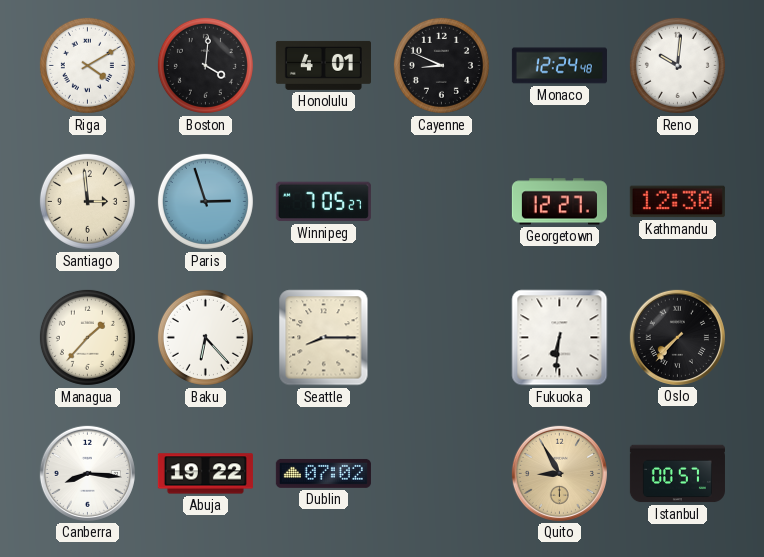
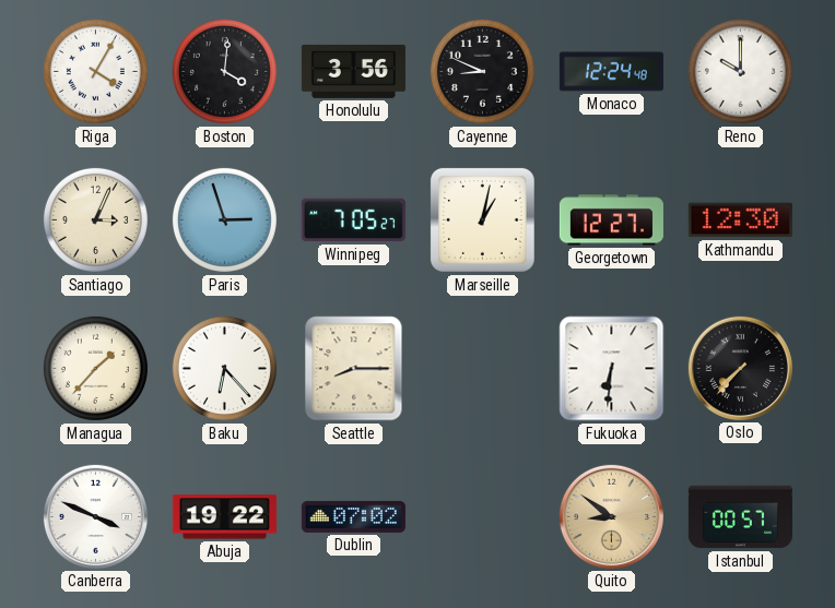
Riga: 4:10 -> 4:05 (95, 71)
Honolulu: 4:01 -> 3:56 (353, 71)
Reno: 10:01 -> 10:00 (740, 71)
Santiago: 2:59 -> 3:04 (95, 219)
Marseille: none -> 1:02 (482, 219)
Canberra: 8:16 -> 3:49 (95, 516)
Quito: 8:55 -> 8:51 (611, 516)
